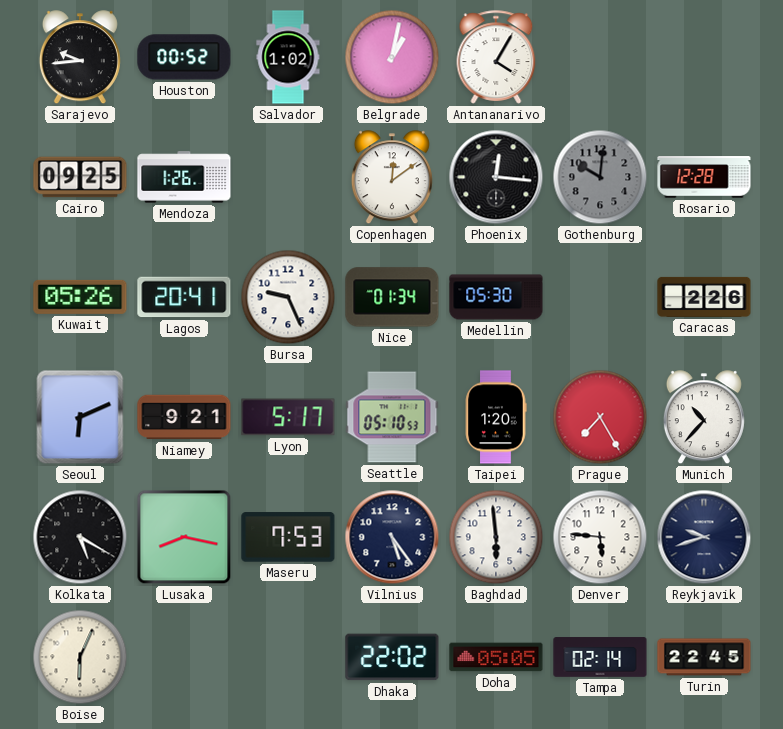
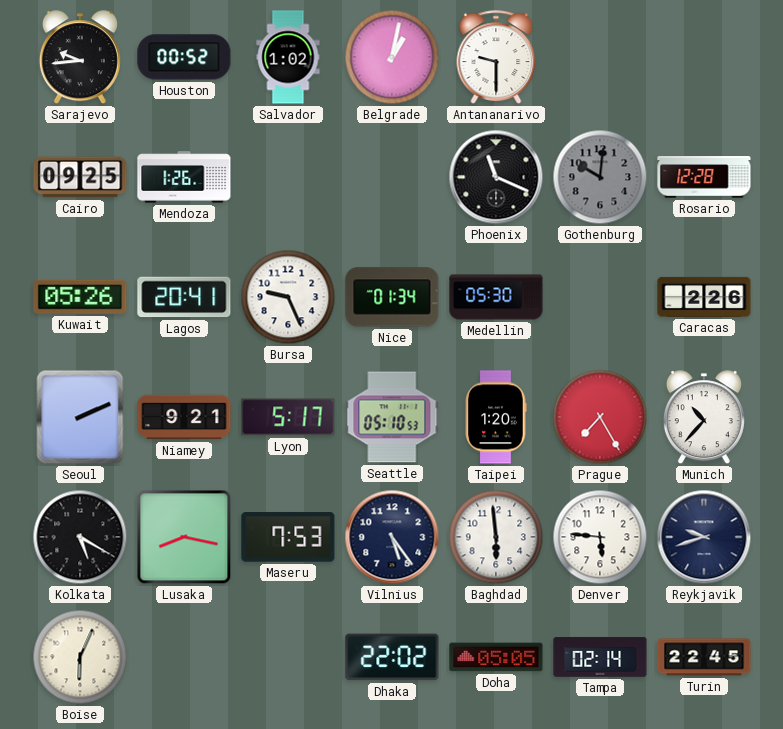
Antananarivo: 4:05 -> 9:30 (496, 57)
Copenhagen: 12:09 -> none (392, 178)
Phoenix: 12:16 -> 11:19 (496, 177)
Seoul: 6:11 -> 2:11 (80, 417)
